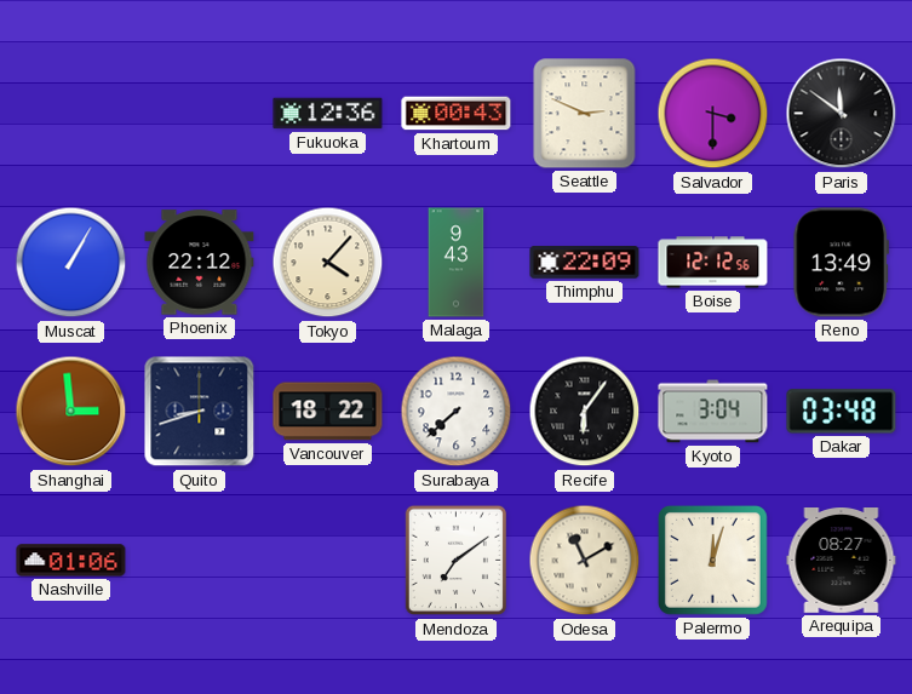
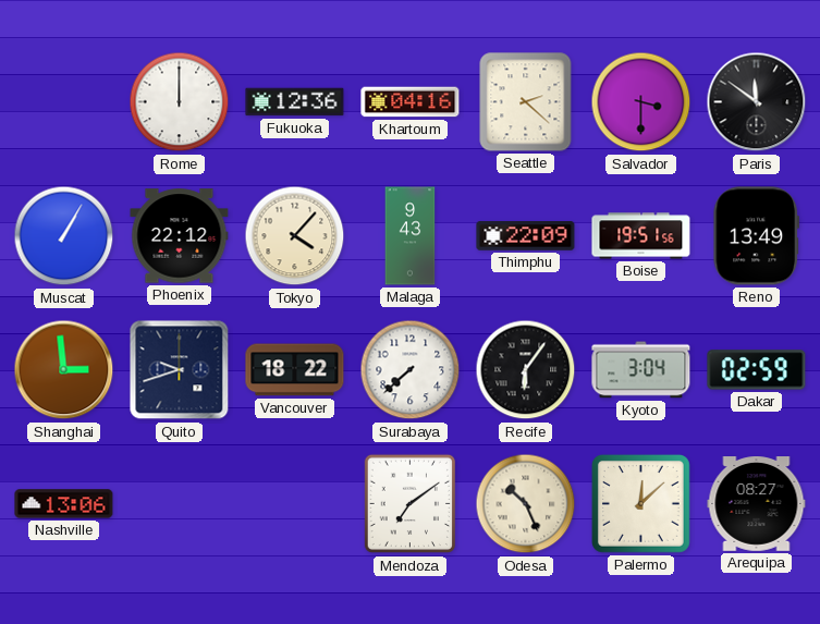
Rome: none -> 12:00 (180, 102)
Khartoum: 00:43 -> 04:16 (411, 102)
Seattle: 2:49 -> 2:22 (526, 102)
Boise: 12:12 -> 19:51 (641, 236)
Quito: 8:42 -> 9:42 (180, 370)
Dakar: 03:48 -> 02:59 (757, 370)
Nashville: 01:06 -> 13:06 (64, 504)
Odesa: 11:10 -> 10:26 (526, 504)
Palermo: 12:03 -> 12:08 (640, 503)
